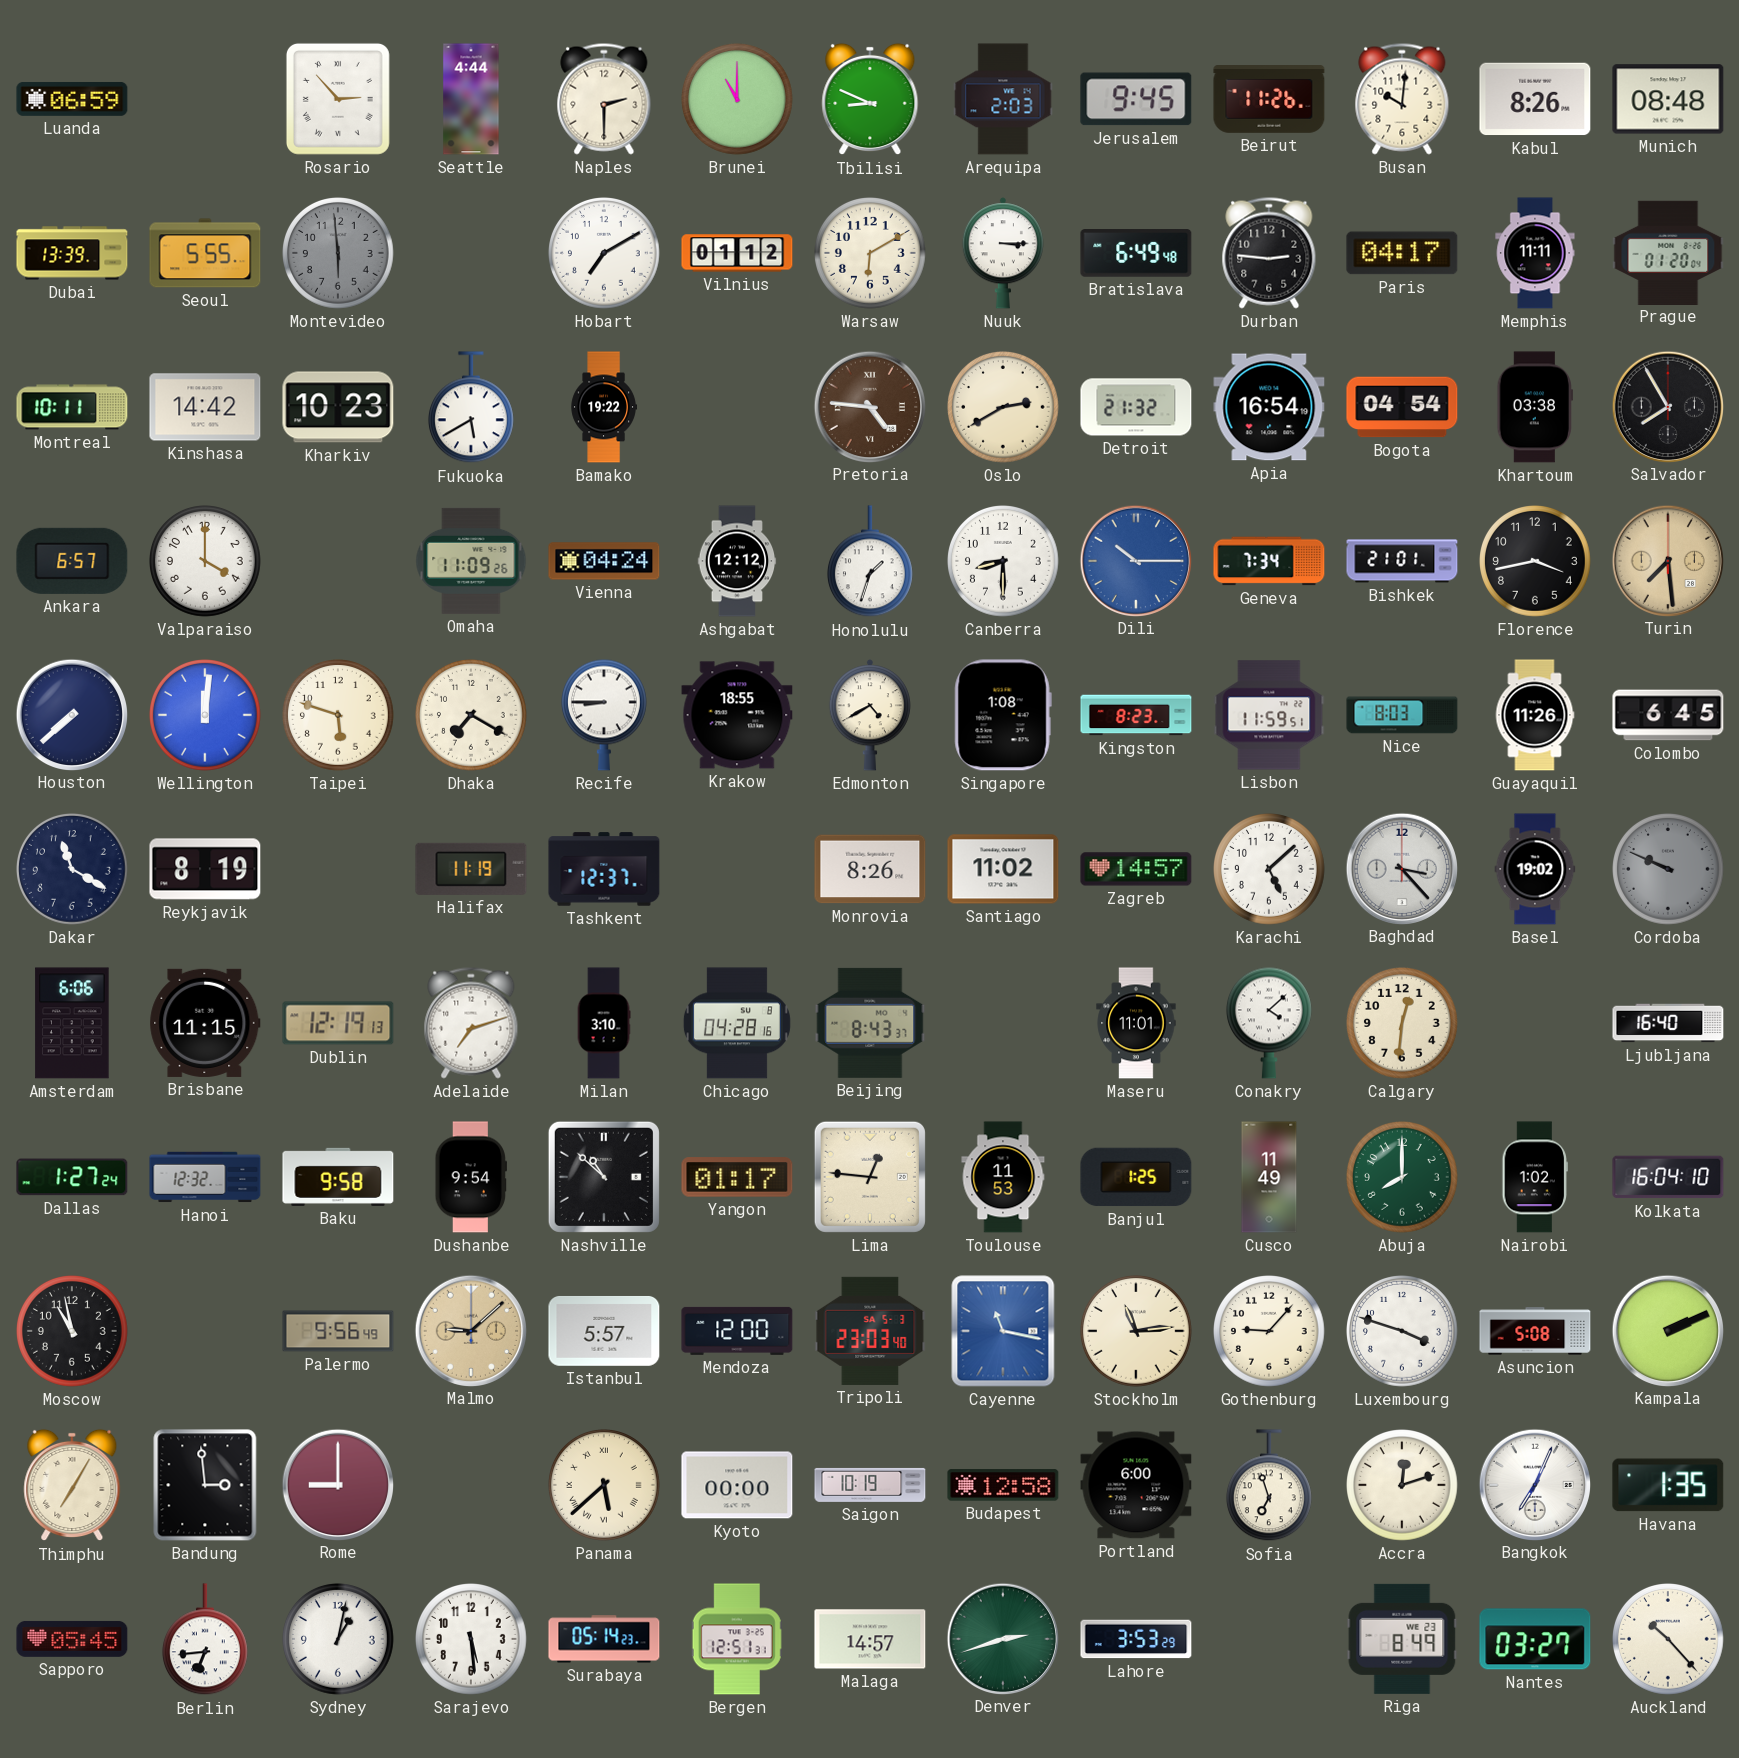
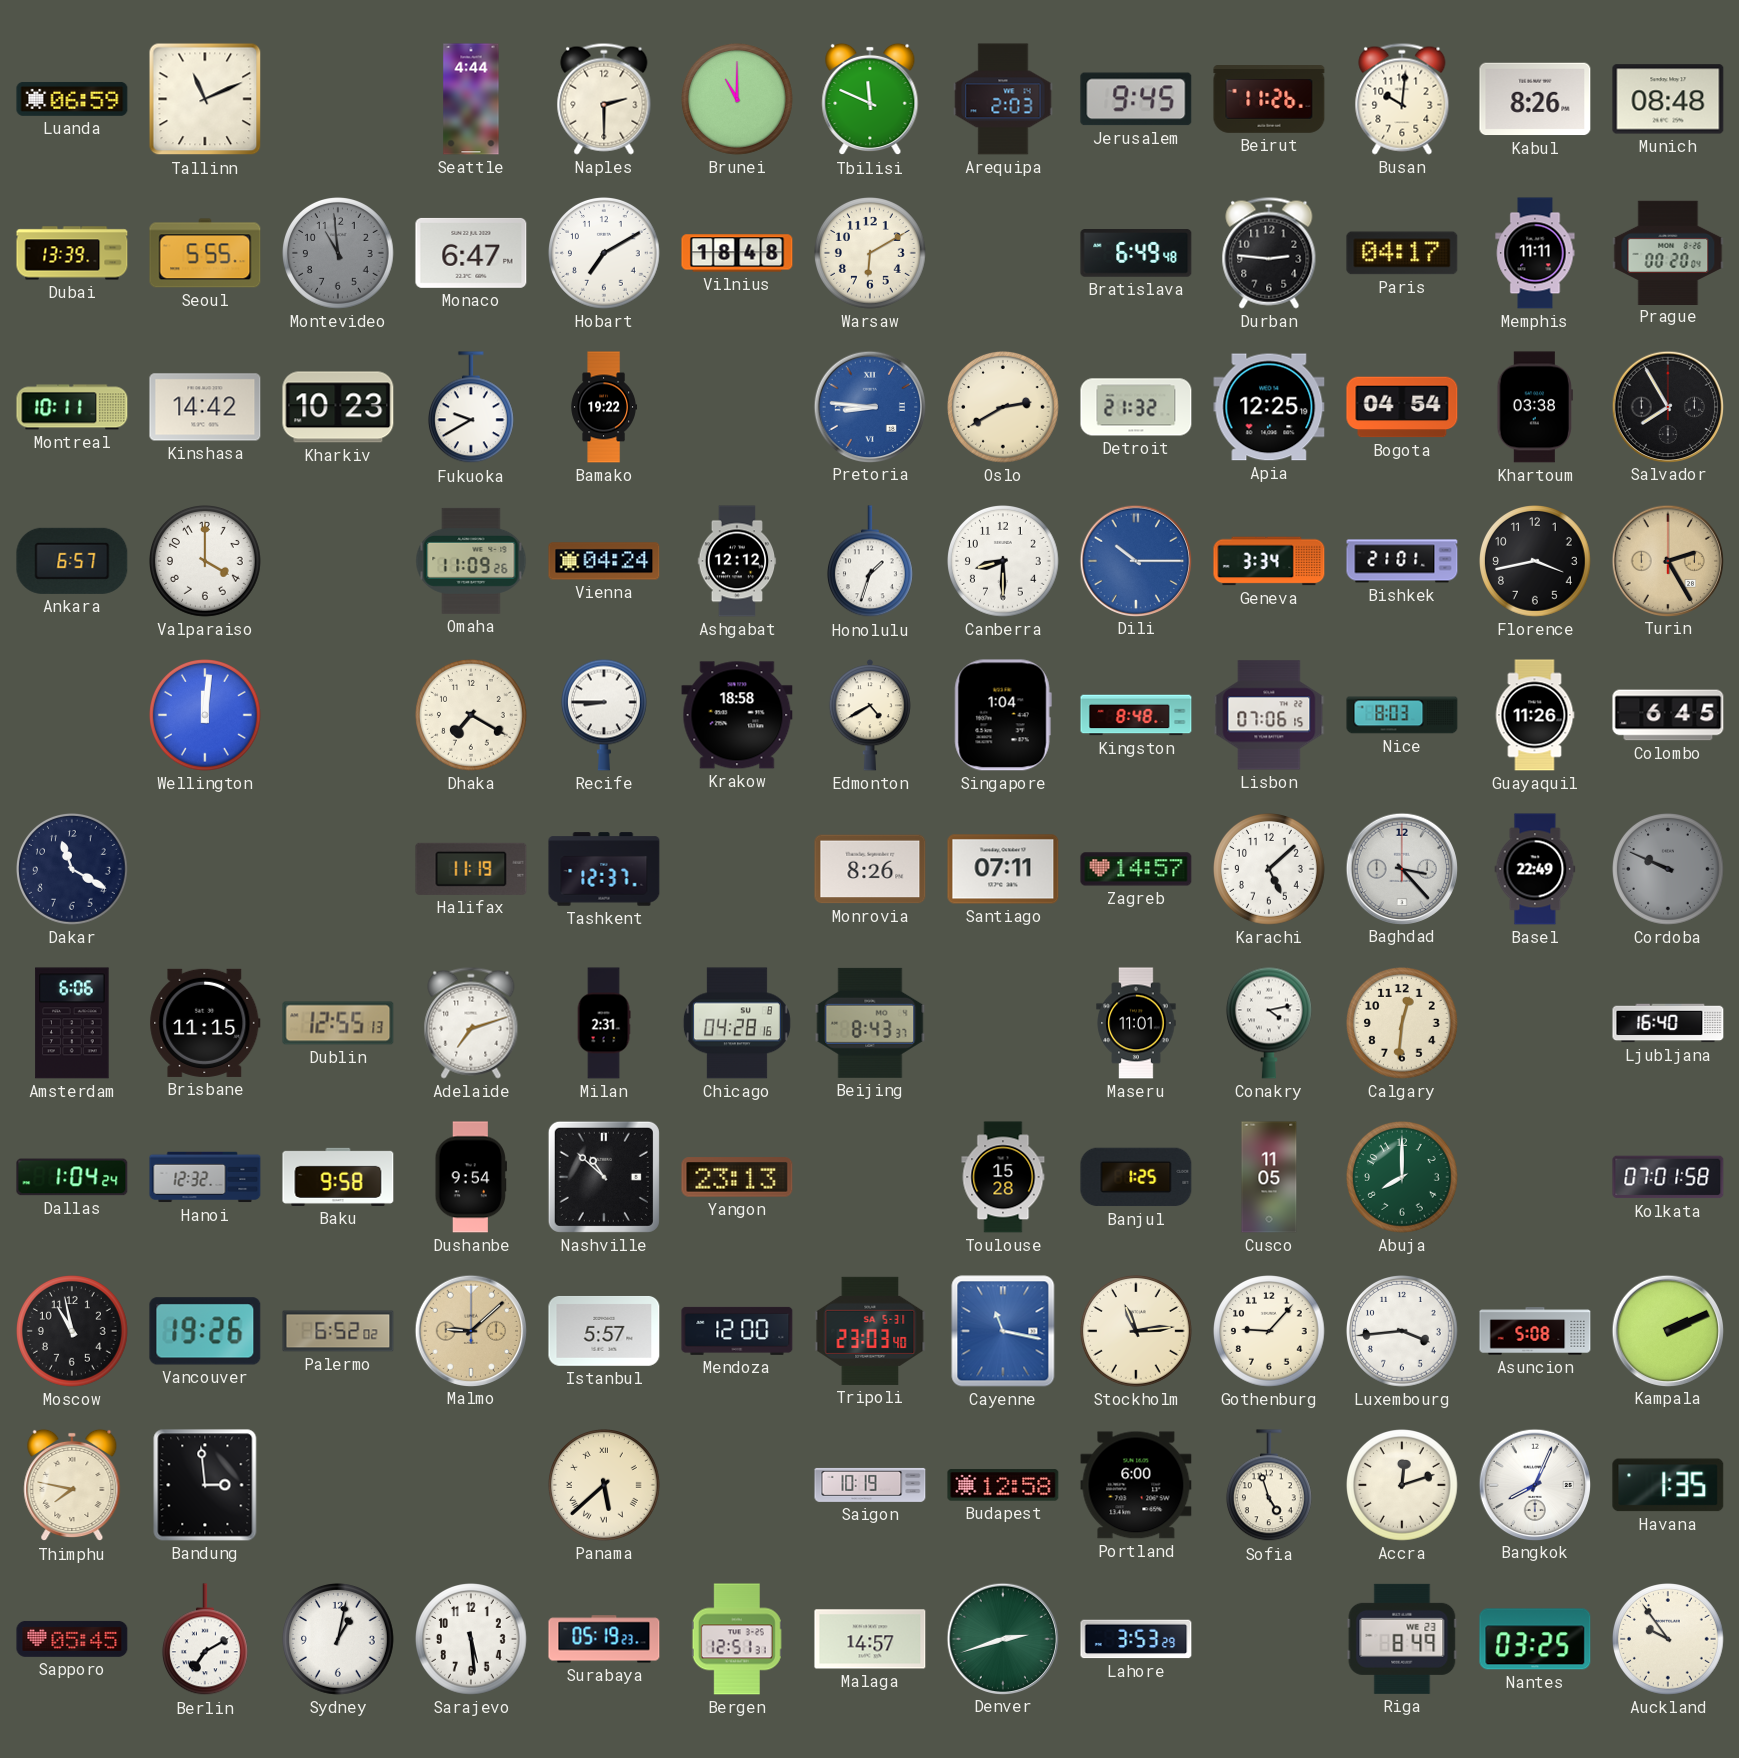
Tallinn: none -> 11:11 (205, 99)
Rosario: 2:53 -> none (338, 99)
Tbilisi: 8:49 -> 11:49 (870, 99)
Montevideo: 5:59 -> 10:59 (339, 254)
Monaco: none -> 6:47 (471, 253)
Vilnius: 01:12 -> 18:48 (737, 253)
Nuuk: 3:15 -> none (1003, 253)
Prague: 01:20 -> 00:20 (1668, 252)
Fukuoka: 5:40 -> 9:40 (471, 408)
Pretoria: 4:46 -> 8:46 (869, 406)
Pretoria dial: brown -> blue (869, 406)
Apia: 16:54 -> 12:25 (1269, 407)
Geneva: 7:34 -> 3:34 (1269, 561)
Turin: 7:29 -> 2:25 (1667, 560)
Houston: 7:38 -> none (71, 714)
Taipei: 5:48 -> none (339, 716)
Krakow: 18:55 -> 18:58 (737, 715)
Singapore: 1:08 -> 1:04 (1003, 715)
Kingston: 8:23 -> 8:48 (1136, 715)
Lisbon: 11:59 -> 07:06 (1269, 715)
Reykjavik: 8:19 -> none (205, 869)
Santiago: 11:02 -> 07:11 (1003, 869)
Basel: 19:02 -> 22:49 (1535, 869)
Dublin: 12:19 -> 12:55 (338, 1023)
Milan: 3:10 -> 2:31 (604, 1023)
Conakry: 4:08 -> 4:13 (1269, 1023)
Dallas: 1:27 -> 1:04 (72, 1177)
Yangon: 01:17 -> 23:13 (737, 1177)
Lima: 12:46 -> none (870, 1177)
Toulouse: 11:53 -> 15:28 (1003, 1177)
Cusco: 11:49 -> 11:05 (1269, 1177)
Nairobi: 1:02 -> none (1534, 1177)
Kolkata: 16:04 -> 07:01 (1668, 1177)
Vancouver: none -> 19:26 (205, 1331)
Palermo: 9:56 -> 6:52 (338, 1331)
Tripoli date: SA 5-3 -> SA 5-31 (870, 1331)
Luxembourg: 3:48 -> 3:44 (1403, 1332)
Thimphu: 7:05 -> 7:47 (72, 1485)
Rome: 9:00 -> none (337, 1484)
Kyoto: 00:00 -> none (737, 1485)
Sofia: 6:57 -> 4:57 (1269, 1486)
Bangkok: 7:04 -> 8:04 (1534, 1484)
Berlin: 6:44 -> 7:10 (205, 1640)
Surabaya: 05:14 -> 05:19 (604, 1639)
Nantes: 03:27 -> 03:25 (1535, 1639)
Auckland: 10:23 -> 9:54 (1669, 1640)
